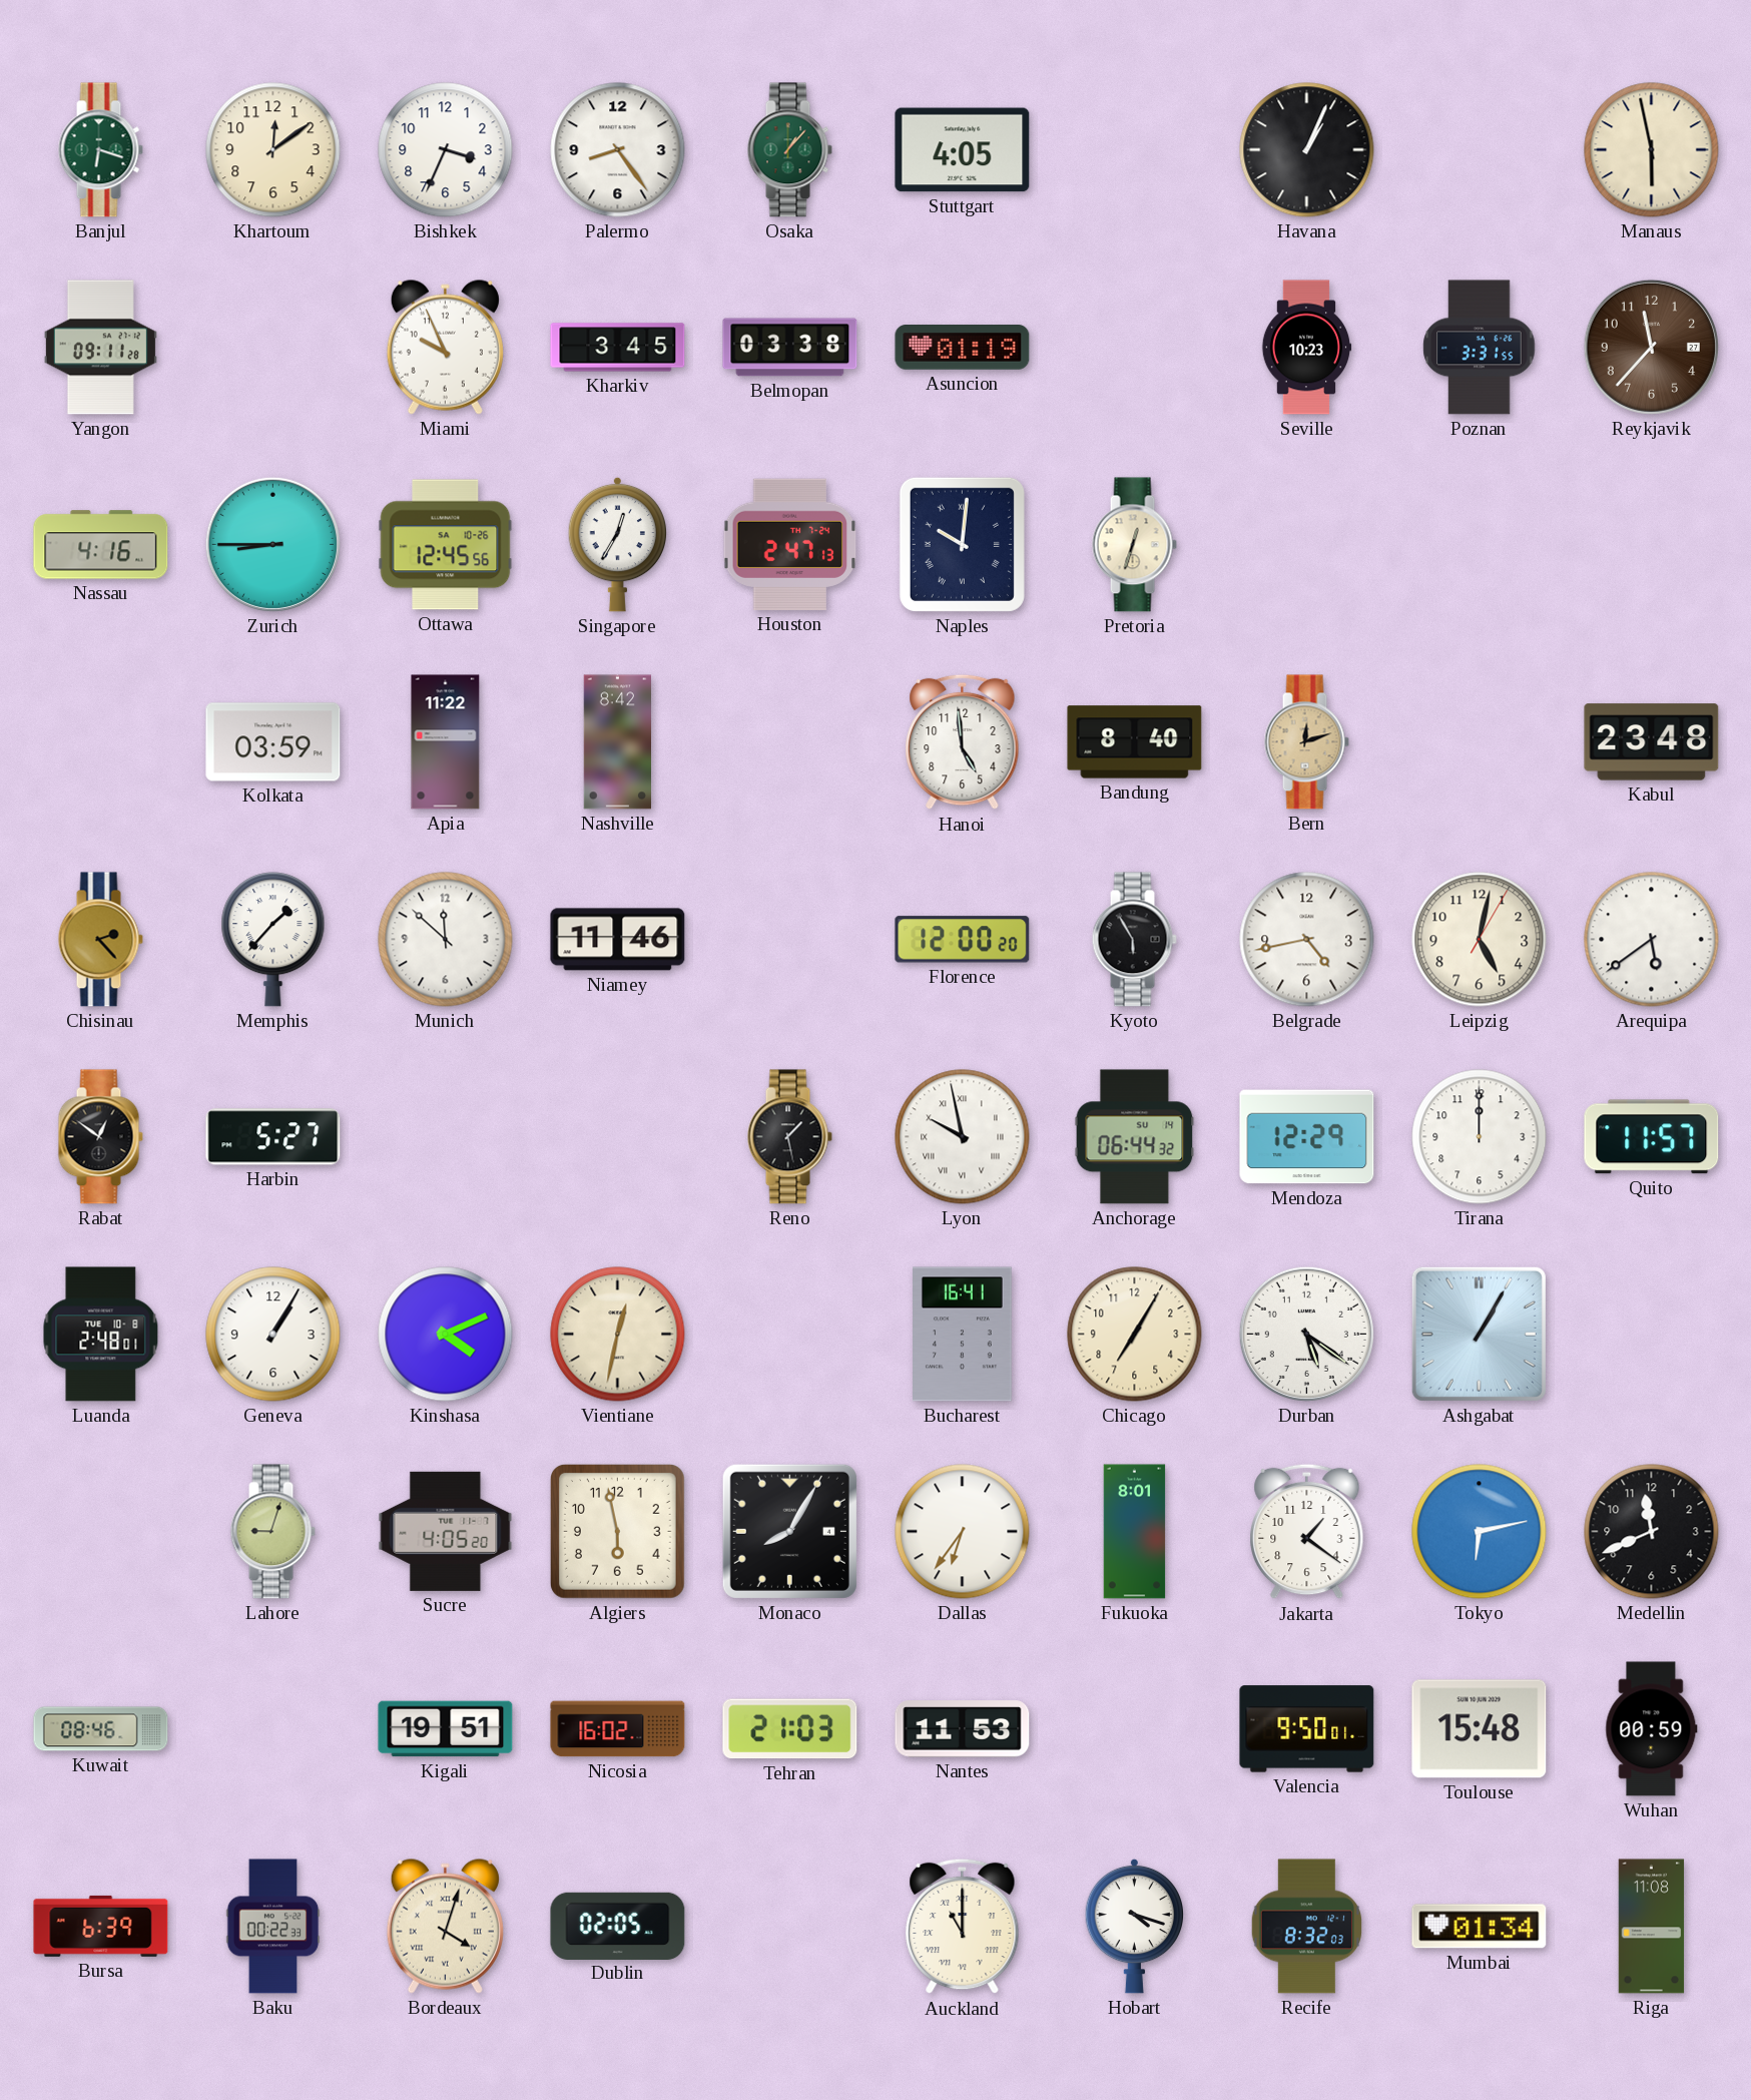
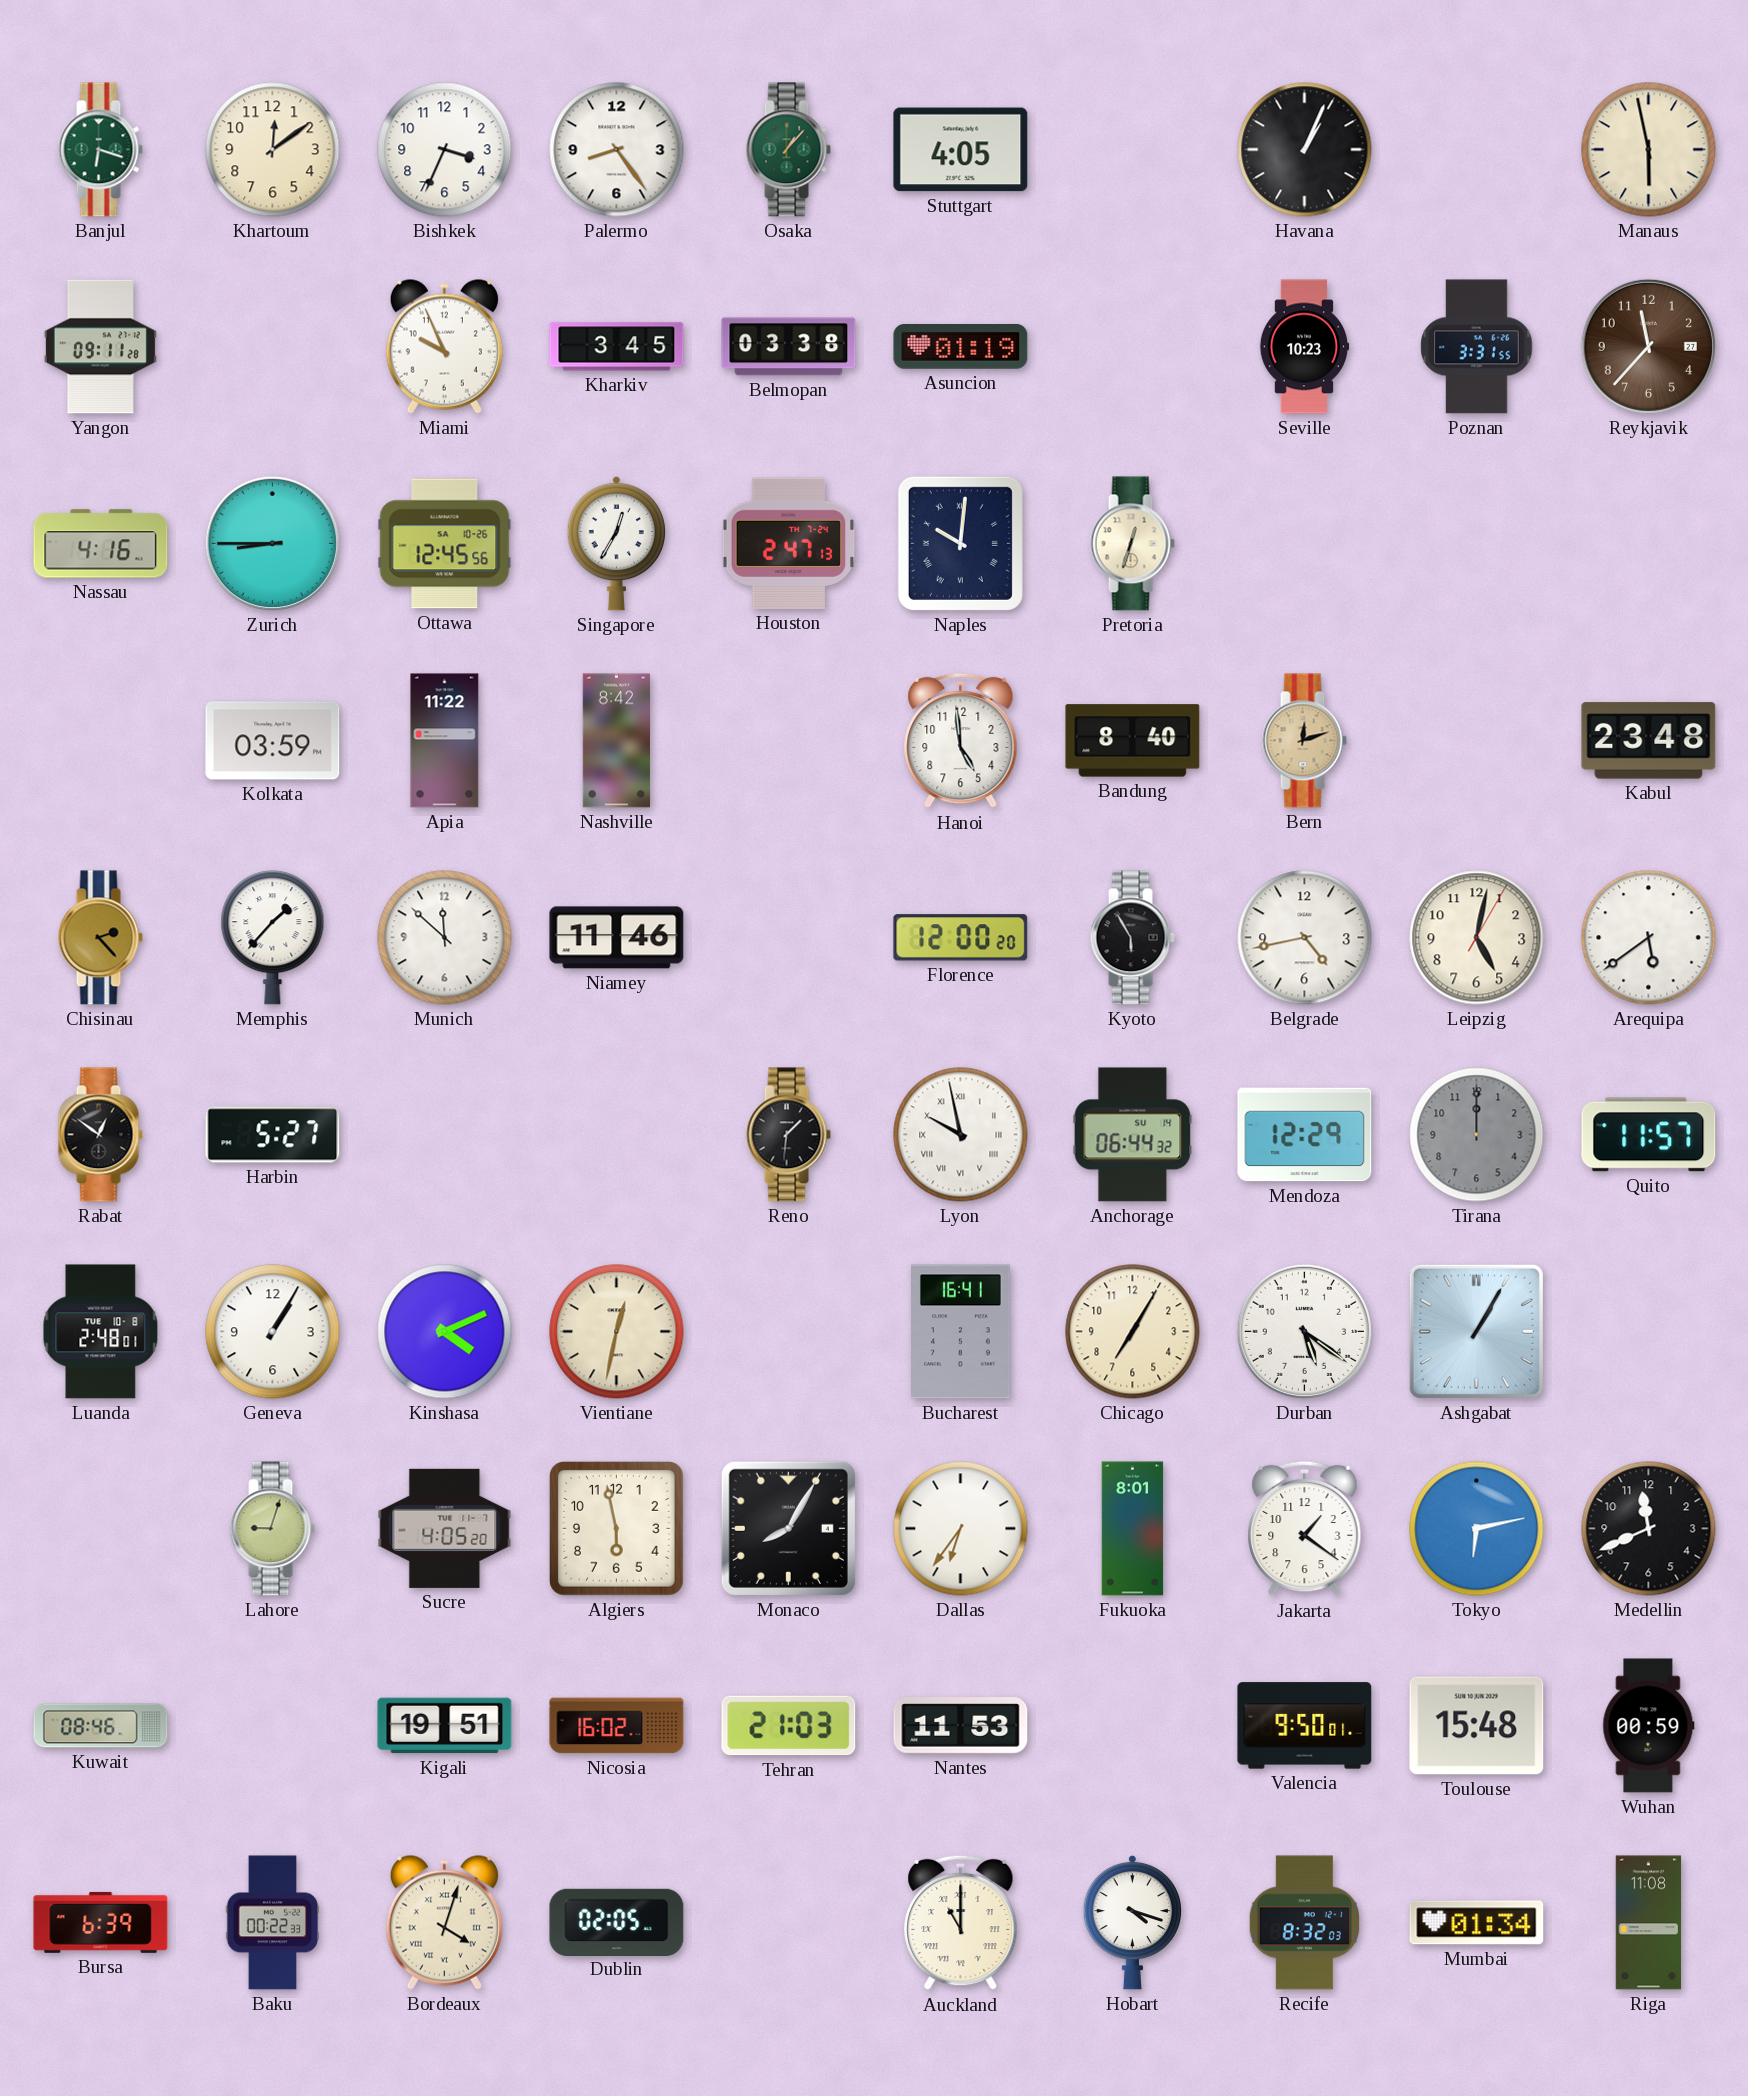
Reno: 1:28 -> 1:31 (788, 1135)
Tirana dial: white -> grey (1477, 1135)
